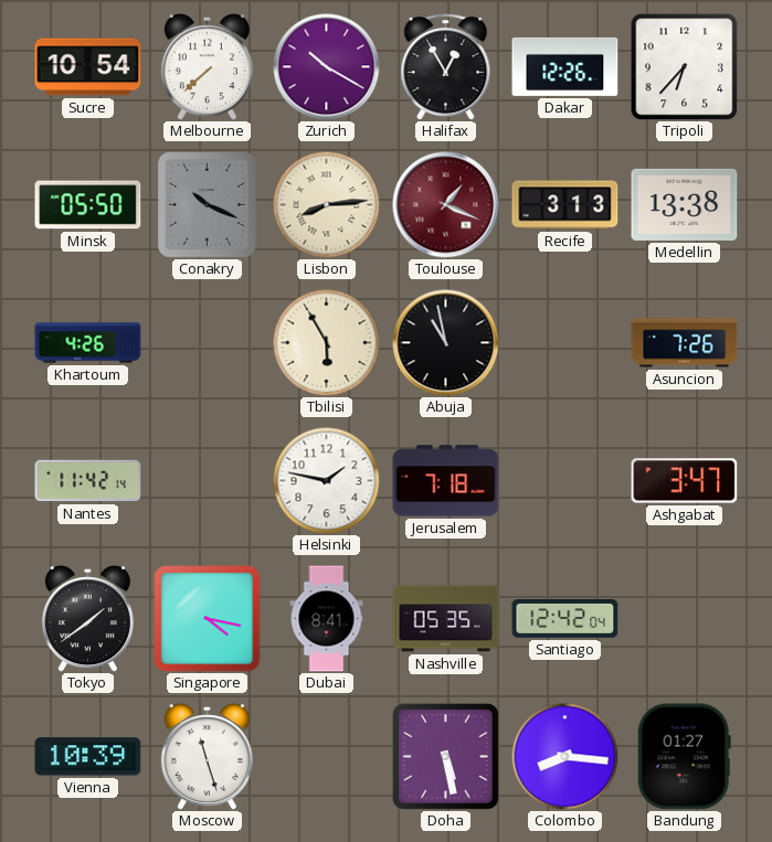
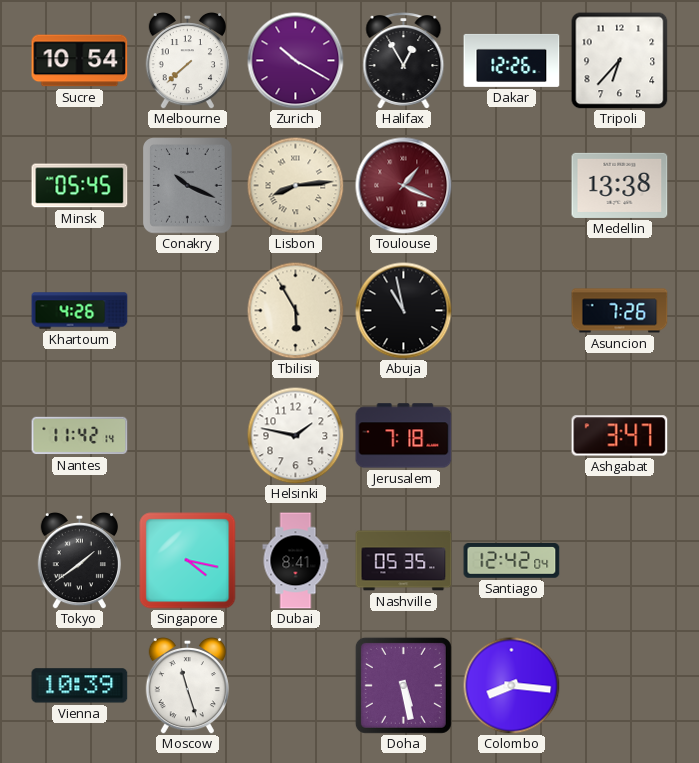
Minsk: 05:50 -> 05:45 (80, 186)
Recife: 3:13 -> none (565, 205)
Bandung: 01:27 -> none (684, 757)
